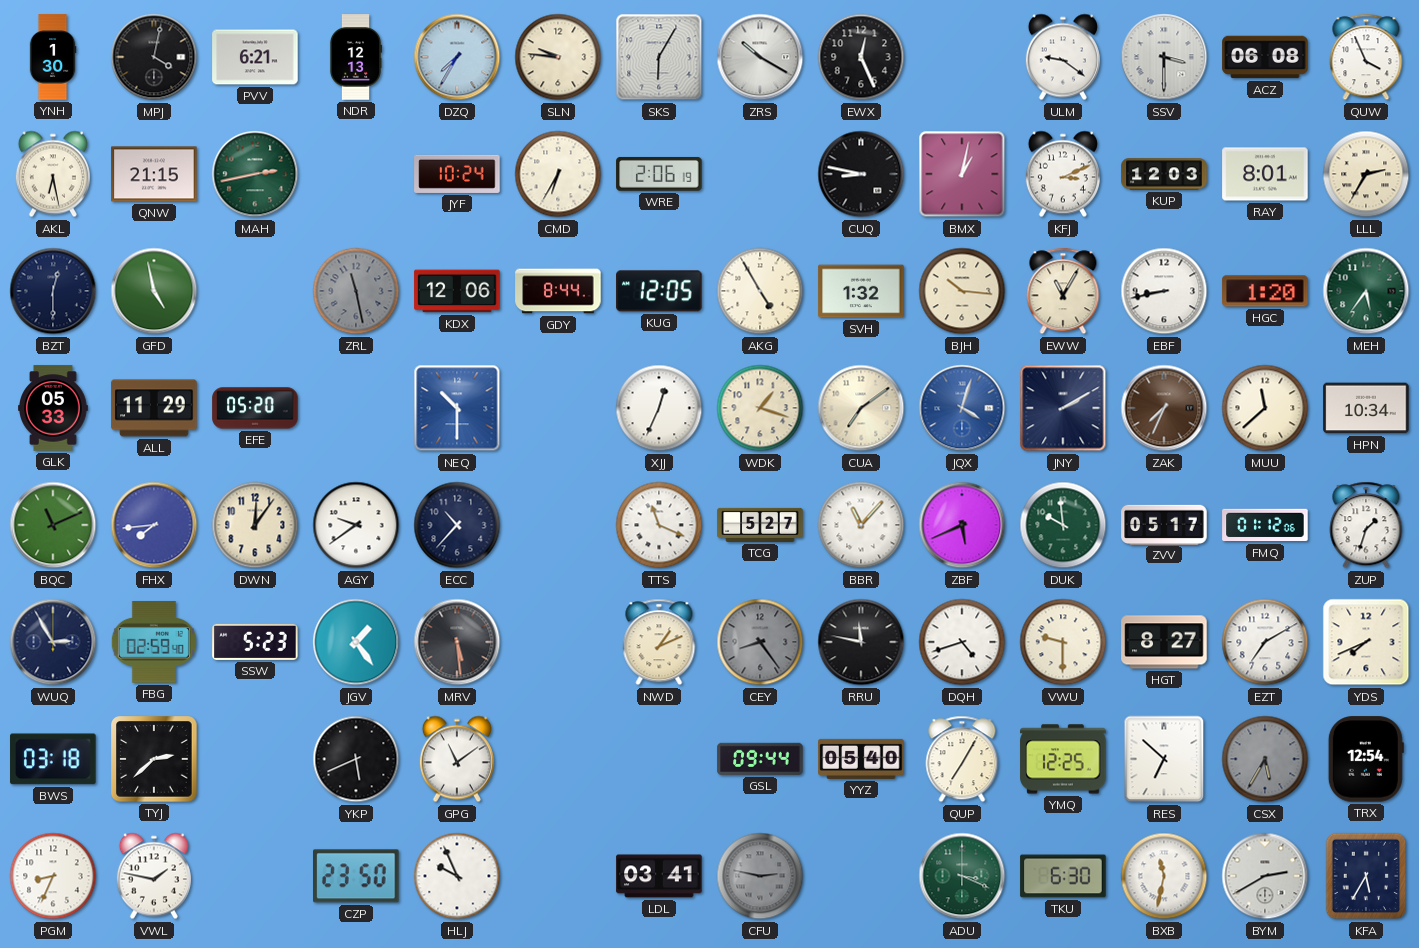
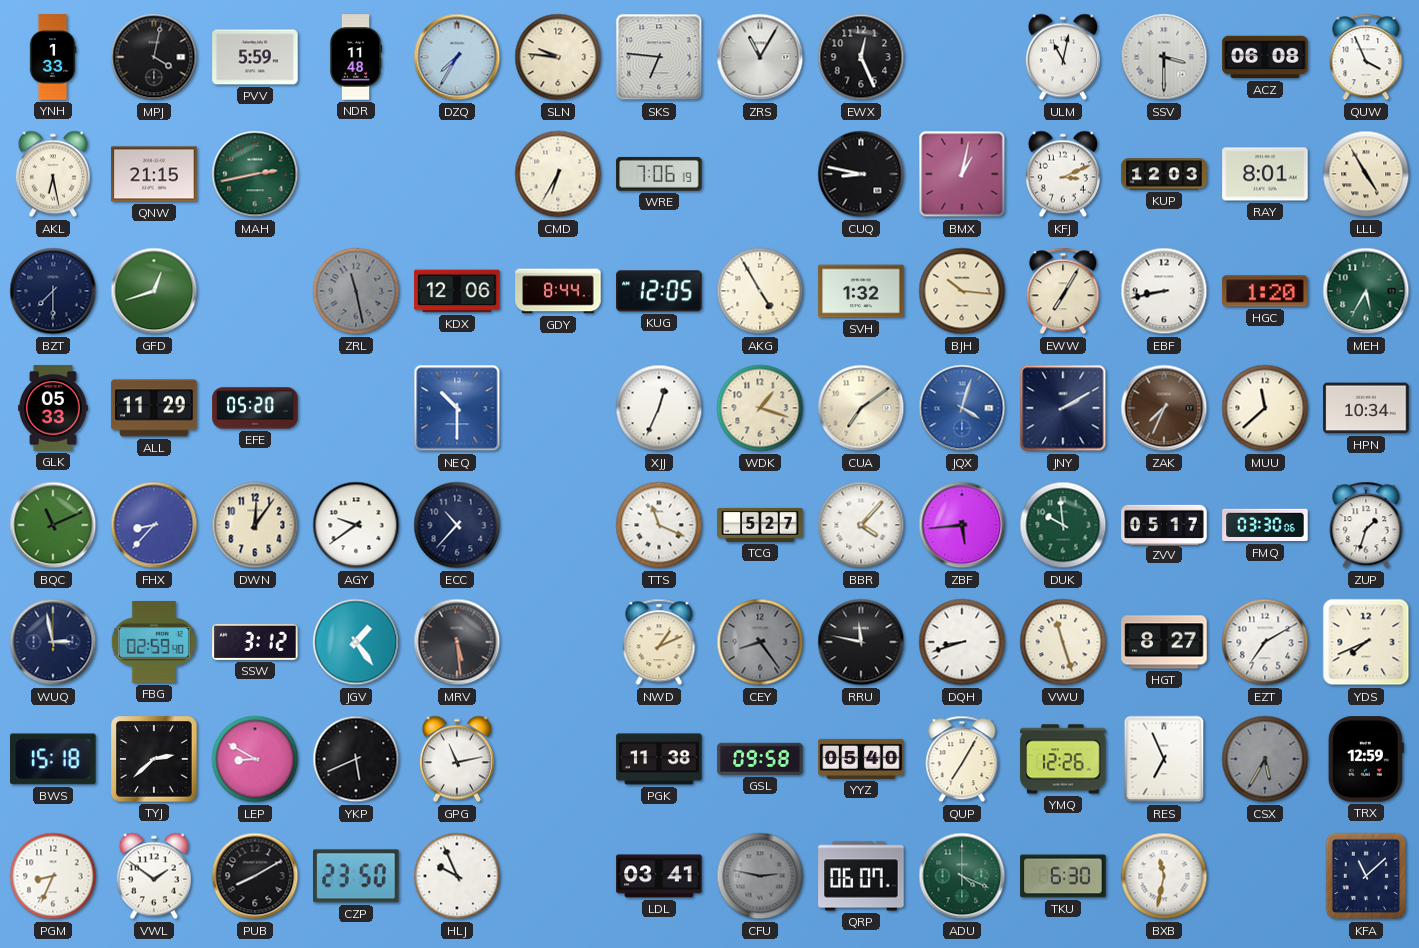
YNH: 1:30 -> 1:33 (53, 57)
PVV: 6:21 -> 5:59 (255, 57)
NDR: 12:13 -> 11:48 (356, 57)
SKS: 6:05 -> 6:46 (659, 57)
ZRS: 10:20 -> 11:05 (760, 57)
ULM: 9:21 -> 11:02 (1063, 57)
JYF: 10:24 -> none (457, 174)
WRE: 2:06 -> 7:06 (659, 174)
LLL: 2:35 -> 4:55 (1366, 174)
BZT: 12:30 -> 7:30 (53, 291)
GFD: 4:58 -> 12:42 (154, 291)
EWW: 11:05 -> 7:05 (1063, 291)
MEH: 5:36 -> 5:35 (1366, 291)
FHX: 7:44 -> 8:37 (154, 525)
BBR: 11:07 -> 4:07 (861, 525)
ZBF: 5:41 -> 5:44 (962, 525)
FMQ: 01:12 -> 03:30 (1265, 525)
WUQ: 2:55 -> 2:58 (53, 642)
SSW: 5:23 -> 3:12 (255, 642)
DQH: 4:42 -> 8:42 (962, 642)
VWU: 9:30 -> 11:27 (1063, 642)
BWS: 03:18 -> 15:18 (53, 759)
LEP: none -> 8:50 (255, 759)
GPG: 11:09 -> 11:13 (457, 759)
PGK: none -> 11:38 (659, 759)
GSL: 09:44 -> 09:58 (760, 759)
YMQ: 12:25 -> 12:26 (1063, 759)
RES: 6:52 -> 6:56 (1164, 759)
TRX: 12:54 -> 12:59 (1366, 759)
VWL: 1:47 -> 1:51 (154, 876)
PUB: none -> 8:10 (255, 876)
QRP: none -> 06:07 (861, 876)
ADU: 3:19 -> 4:19 (962, 876)
BYM: 2:40 -> none (1265, 876)
KFA: 5:35 -> 11:08 (1366, 876)
